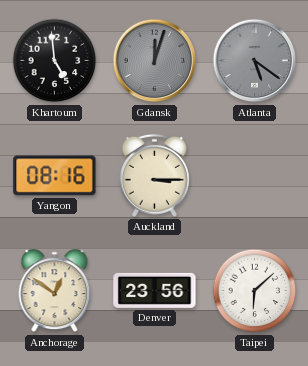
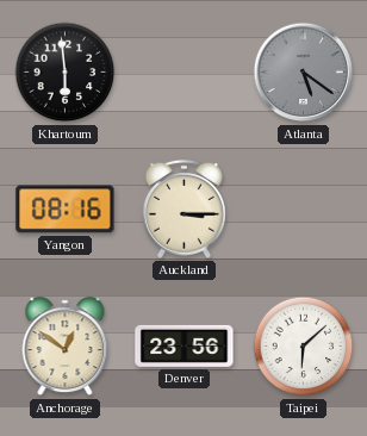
Khartoum: 4:59 -> 5:59 (66, 73)
Gdansk: 12:03 -> none (155, 61)
